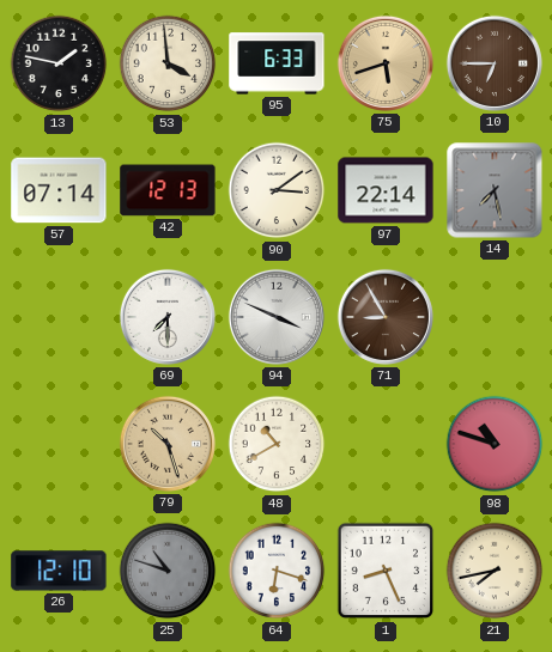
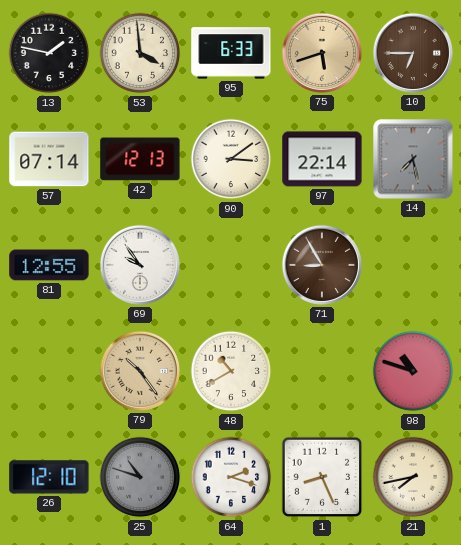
81: none -> 12:55 (49, 265)
69: 7:30 -> 9:54 (140, 265)
94: 3:49 -> none (277, 317)
79: 10:27 -> 10:24 (140, 371)
64: 6:18 -> 2:18 (231, 477)
